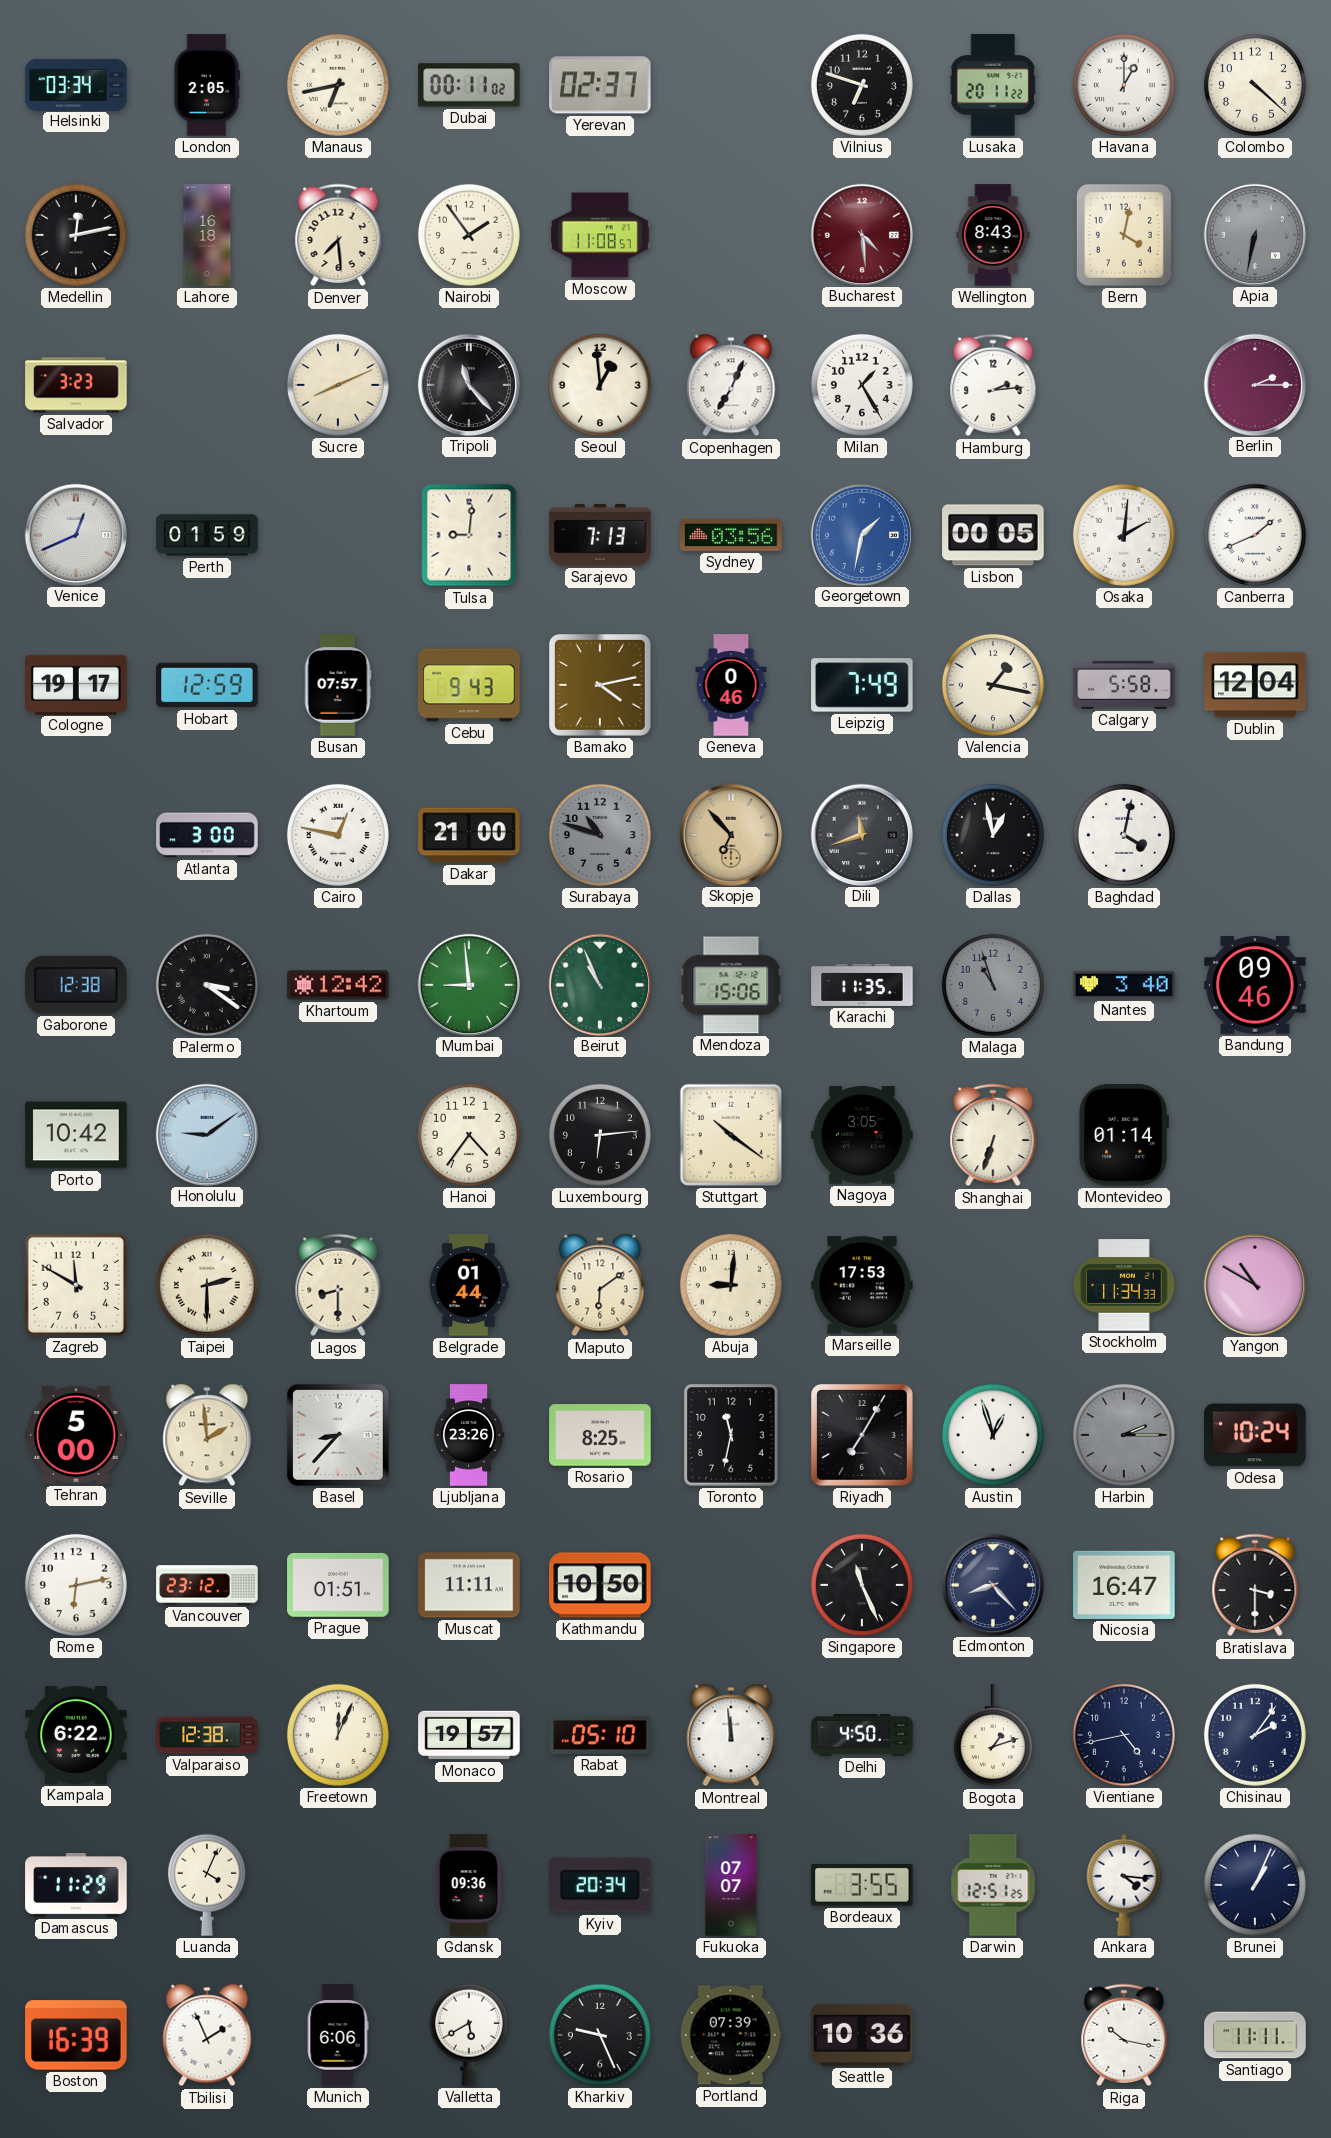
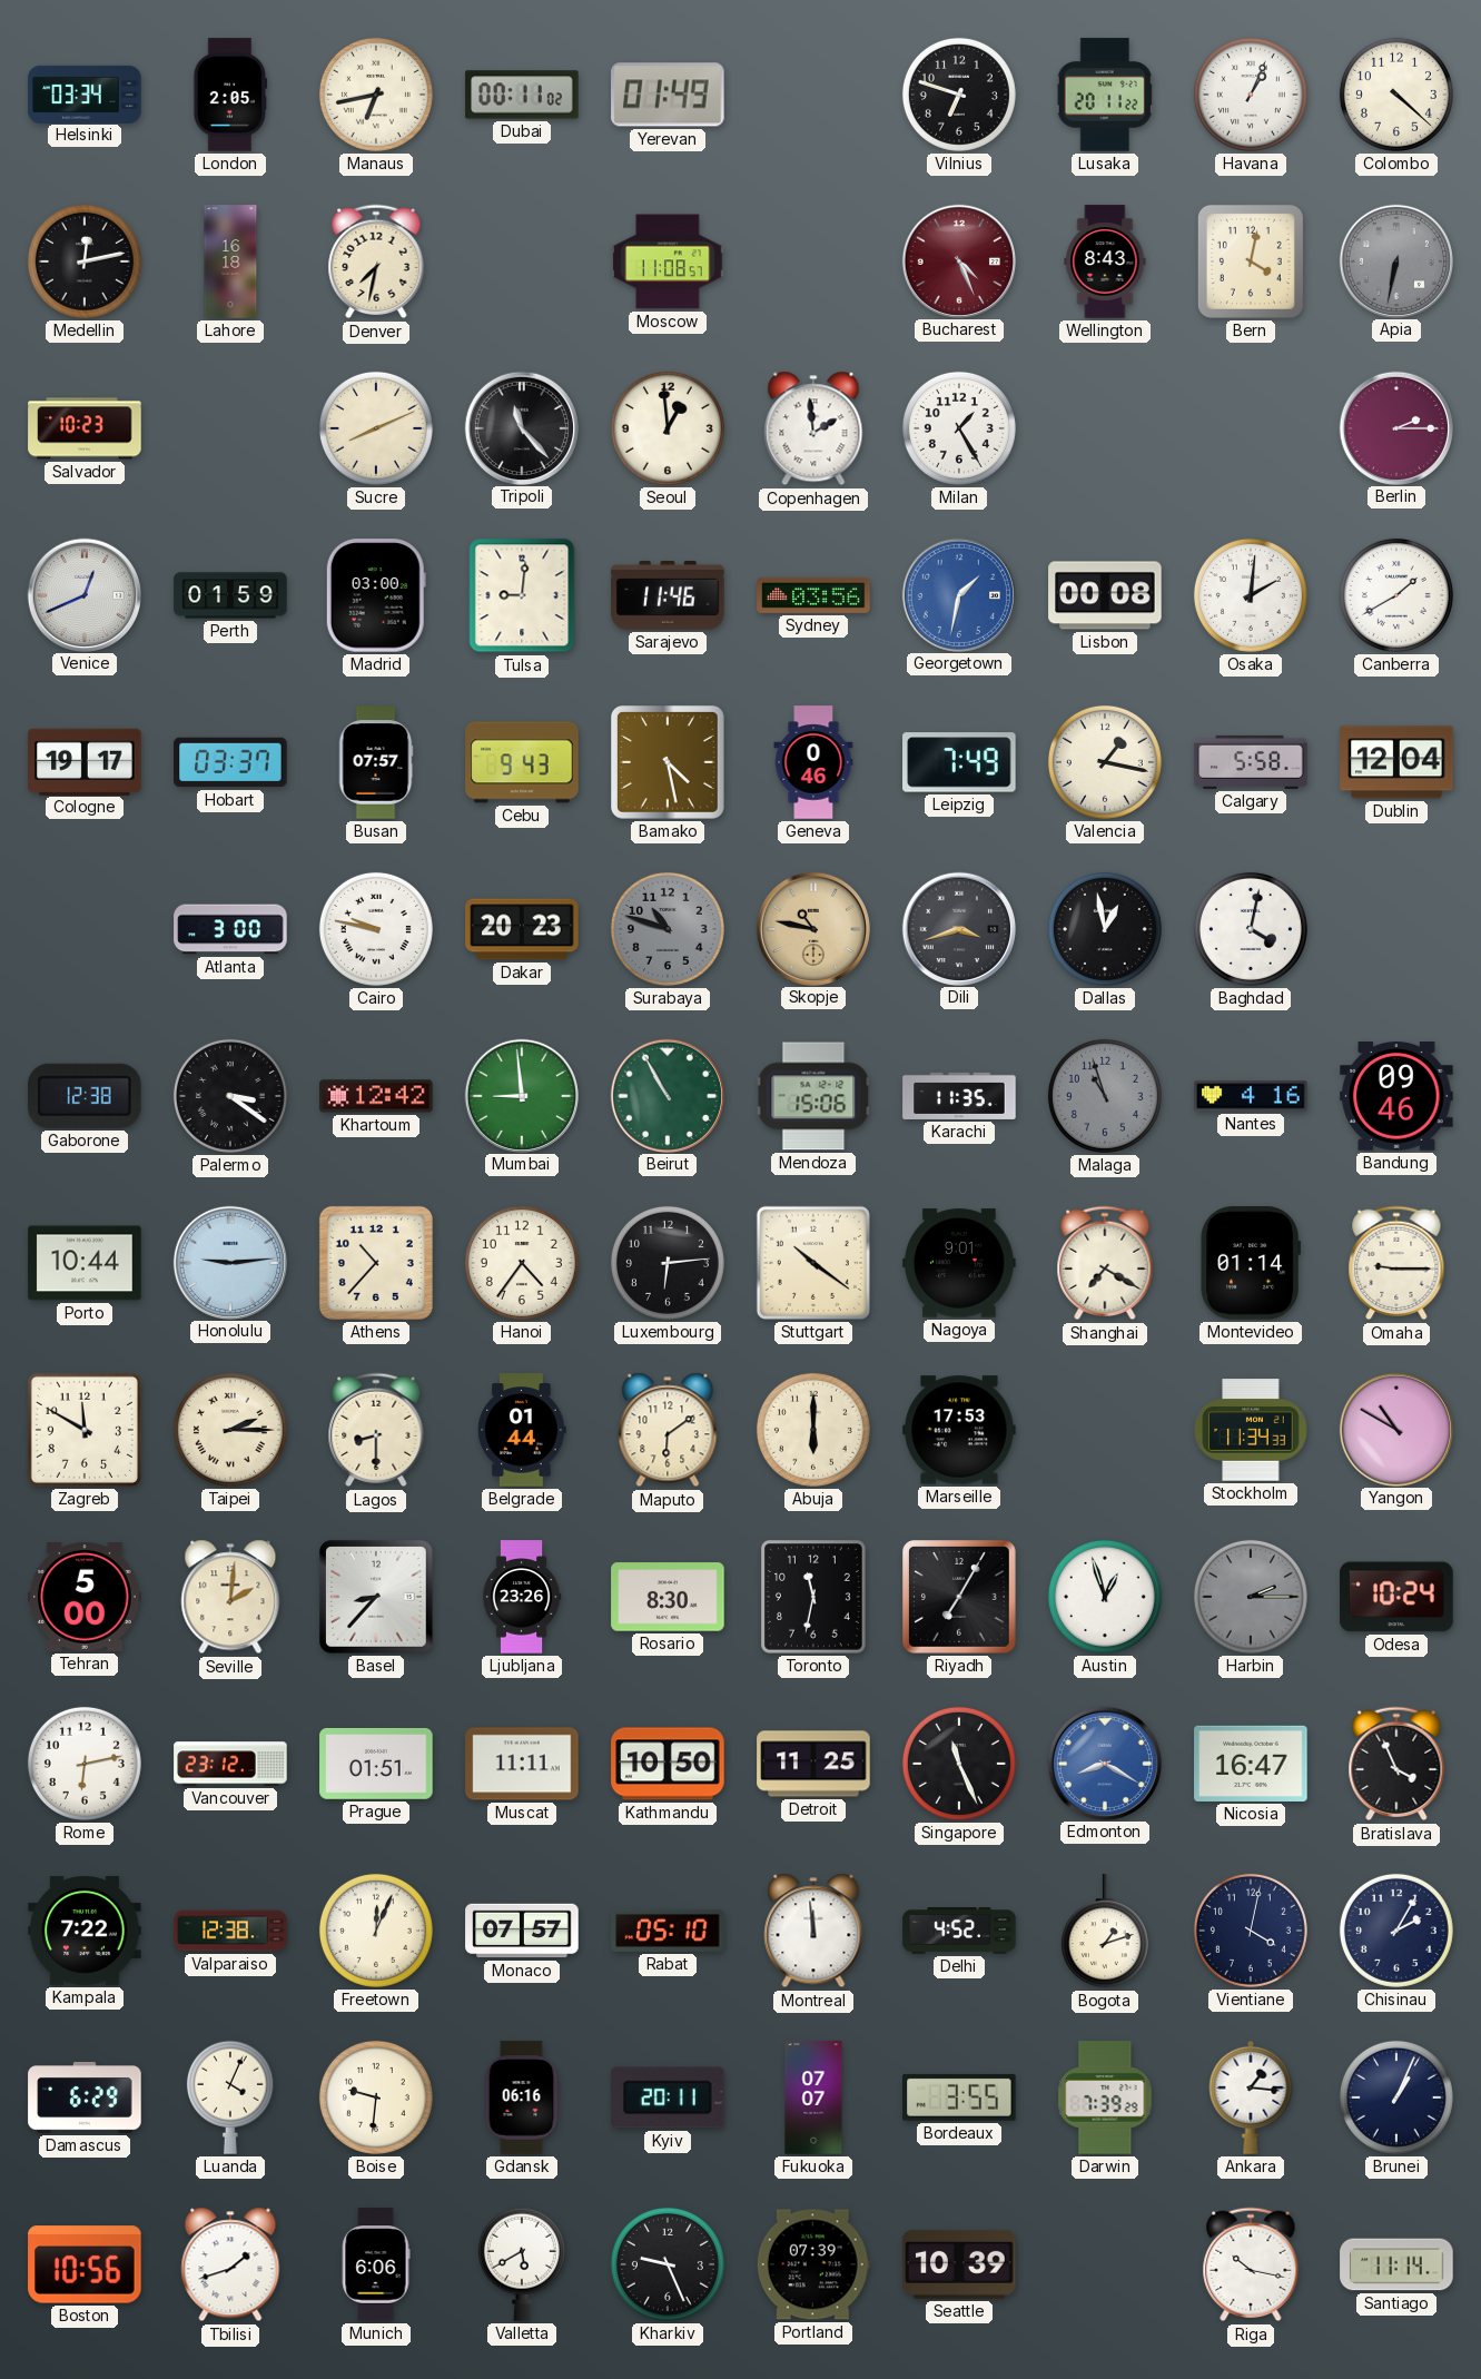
Yerevan: 02:37 -> 01:49 (668, 95)
Havana: 1:00 -> 1:04 (1251, 95)
Denver: 7:29 -> 7:32 (376, 261)
Nairobi: 1:54 -> none (469, 235)
Bucharest: 4:29 -> 4:26 (958, 260)
Salvador: 3:23 -> 10:23 (85, 428)
Copenhagen: 7:04 -> 1:59 (813, 428)
Hamburg: 2:14 -> none (993, 385)
Madrid: none -> 03:00 (376, 595)
Sarajevo: 7:13 -> 11:46 (668, 595)
Lisbon: 00:05 -> 00:08 (1105, 595)
Canberra: 1:41 -> 1:40 (1396, 595)
Hobart: 12:59 -> 03:37 (230, 762)
Bamako: 4:13 -> 4:28 (669, 763)
Cairo: 12:47 -> 9:47 (376, 929)
Dakar: 21:00 -> 20:23 (522, 929)
Skopje: 6:53 -> 10:47 (812, 928)
Dili: 11:42 -> 3:42 (958, 928)
Beirut: 10:56 -> 10:55 (667, 1095)
Nantes: 3:40 -> 4:16 (1251, 1096)
Porto: 10:42 -> 10:44 (85, 1263)
Honolulu: 9:09 -> 9:14 (229, 1262)
Athens: none -> 10:37 (376, 1263)
Nagoya: 3:05 -> 9:01 (959, 1263)
Shanghai: 6:33 -> 7:20 (1105, 1263)
Omaha: none -> 9:15 (1396, 1263)
Taipei: 2:30 -> 2:15 (230, 1430)
Abuja: 9:01 -> 6:00 (813, 1430)
Seville: 1:59 -> 2:01 (230, 1597)
Rosario: 8:25 -> 8:30 (668, 1597)
Detroit: none -> 11:25 (813, 1764)
Edmonton: 8:23 -> 8:20 (1104, 1763)
Edmonton dial: navy -> blue (1104, 1763)
Bratislava: 3:30 -> 3:56 (1396, 1764)
Kampala: 6:22 -> 7:22 (85, 1931)
Monaco: 19:57 -> 07:57 (522, 1931)
Delhi: 4:50 -> 4:52 (959, 1931)
Vientiane: 4:43 -> 4:02 (1251, 1931)
Chisinau: 2:06 -> 2:05 (1396, 1931)
Damascus: 11:29 -> 6:29 (85, 2097)
Boise: none -> 9:31 (376, 2097)
Gdansk: 09:36 -> 06:16 (522, 2097)
Kyiv: 20:34 -> 20:11 (669, 2097)
Darwin: 12:51 -> 7:39 (1105, 2097)
Ankara: 4:16 -> 1:16 (1251, 2097)
Boston: 16:39 -> 10:56 (85, 2264)
Tbilisi: 1:56 -> 1:42 (230, 2264)
Seattle: 10:36 -> 10:39 (959, 2264)
Santiago: 11:11 -> 11:14 (1396, 2264)
